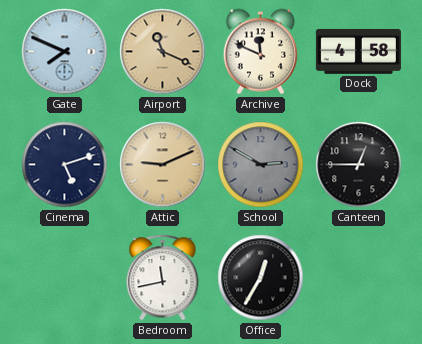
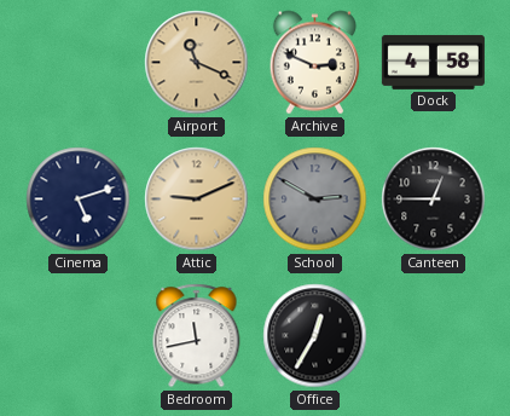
Gate: 7:49 -> none (65, 52)
Archive: 11:49 -> 2:49 (315, 63)
